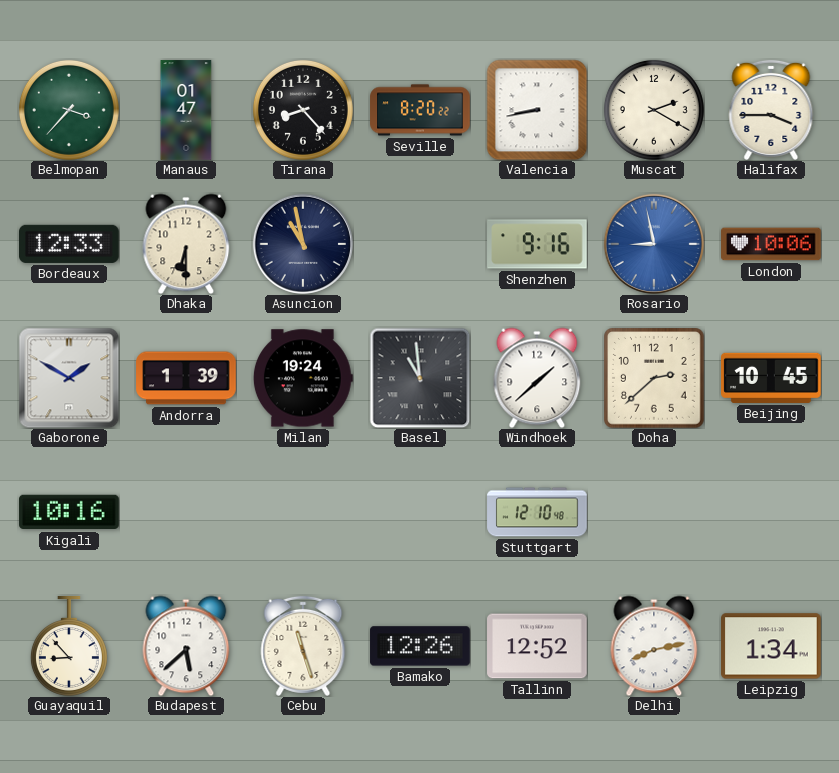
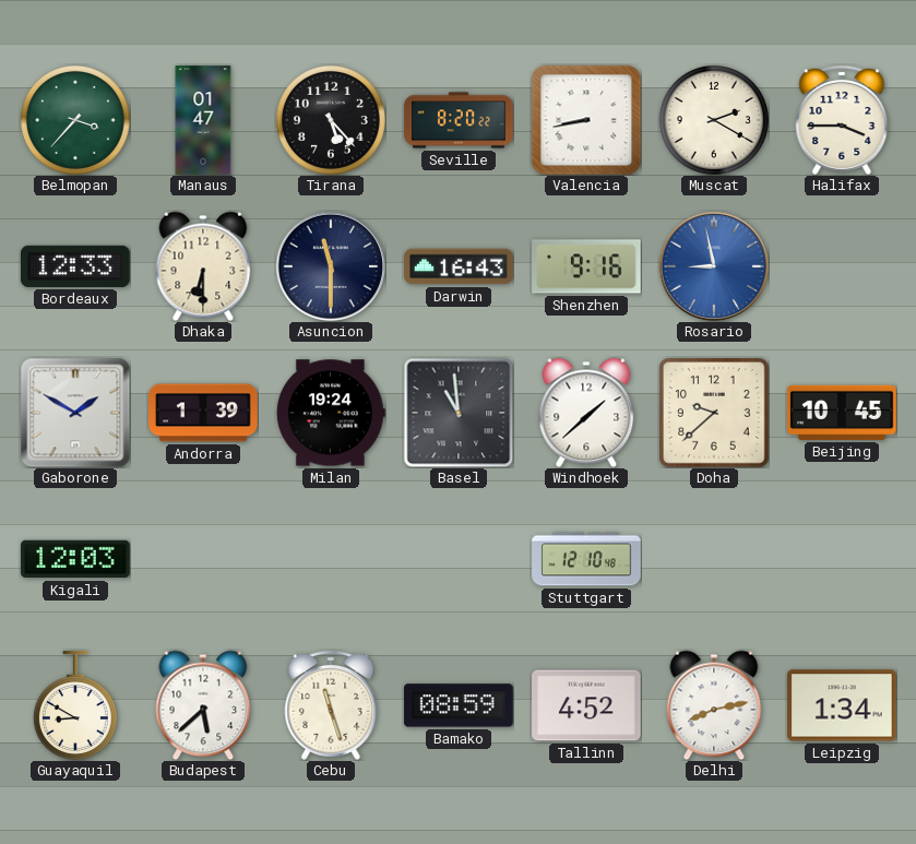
Tirana: 8:23 -> 5:23 (331, 120)
Asuncion: 10:58 -> 11:30 (331, 266)
Darwin: none -> 16:43 (459, 266)
London: 10:06 -> none (771, 244)
Doha: 2:38 -> 9:38 (715, 414)
Kigali: 10:16 -> 12:03 (75, 559)
Guayaquil: 8:53 -> 8:50 (75, 705)
Bamako: 12:26 -> 08:59 (459, 705)
Tallinn: 12:52 -> 4:52 (586, 705)
